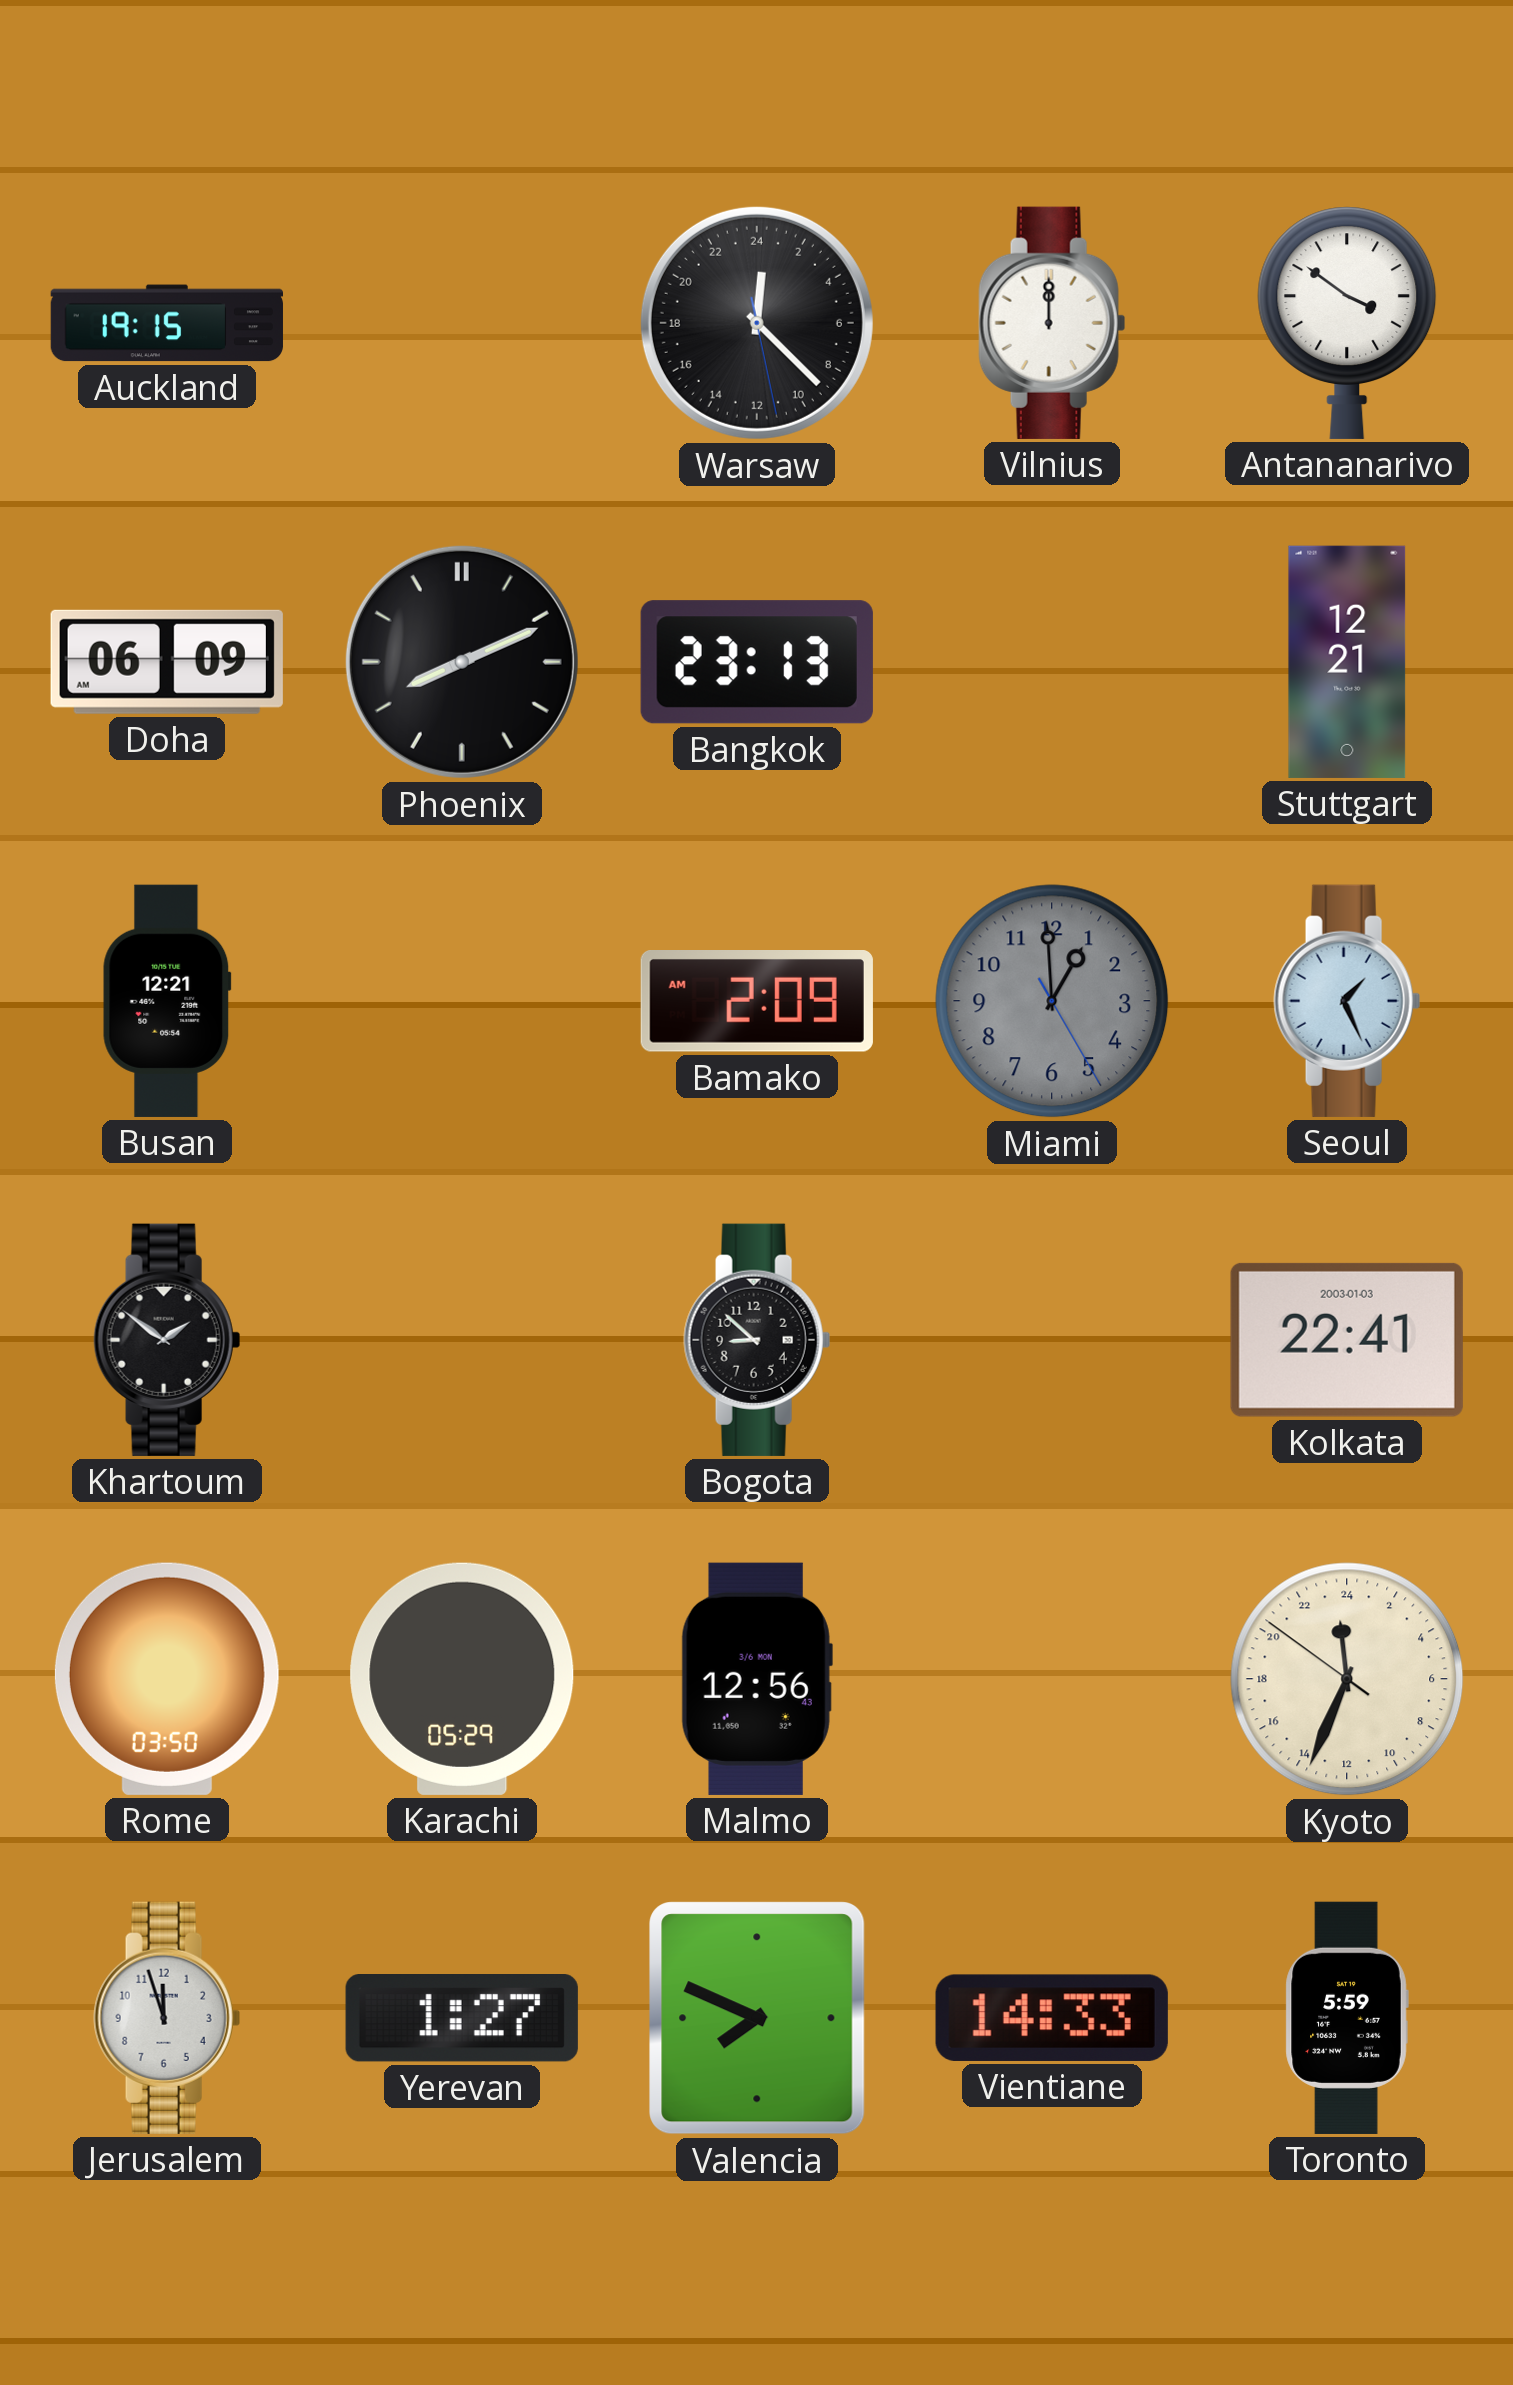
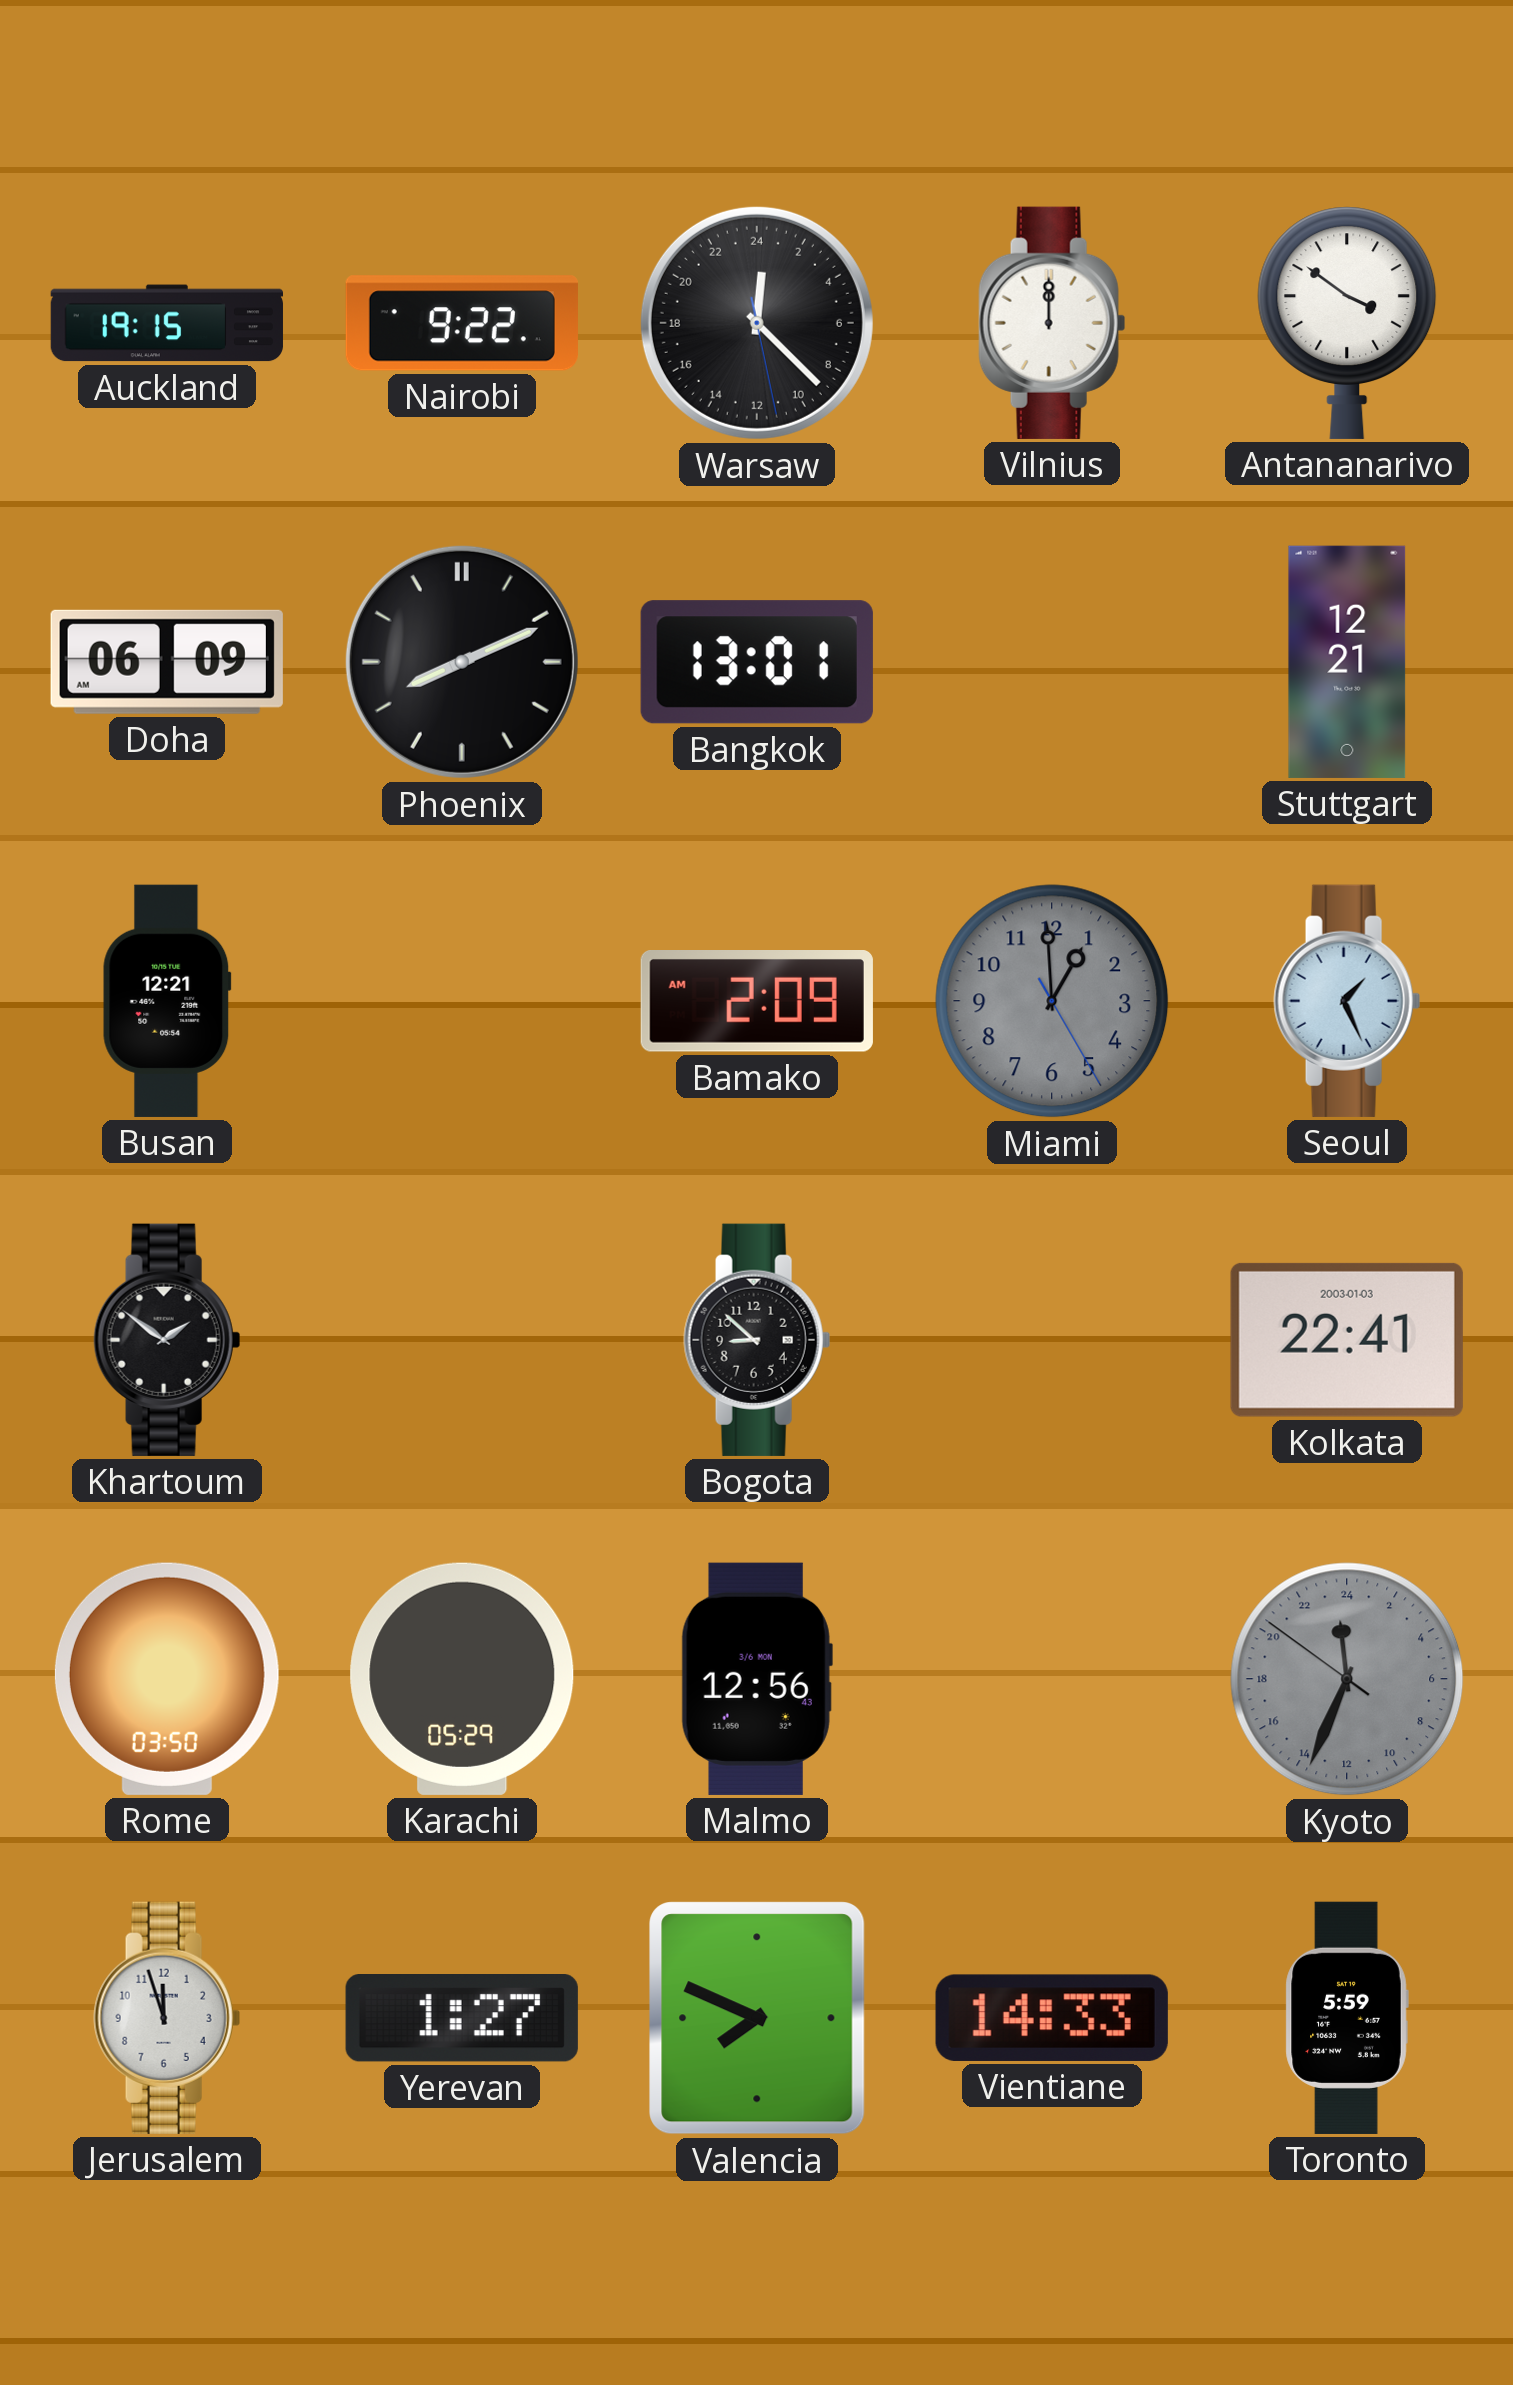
Nairobi: none -> 9:22 (462, 323)
Bangkok: 23:13 -> 13:01 (757, 662)
Kyoto dial: cream -> grey (1347, 1679)
